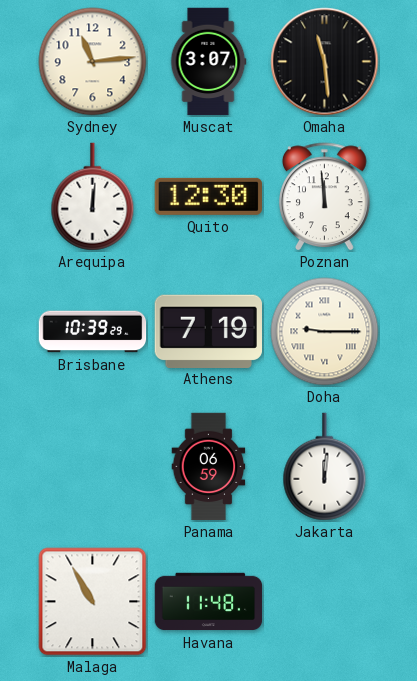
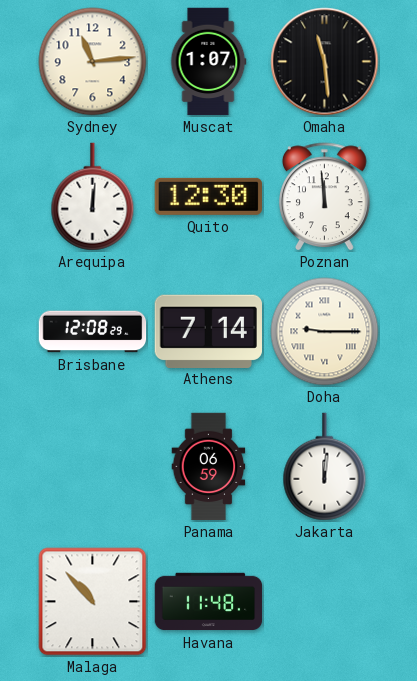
Muscat: 3:07 -> 1:07 (208, 62)
Brisbane: 10:39 -> 12:08 (93, 332)
Athens: 7:19 -> 7:14 (208, 331)
Malaga: 10:55 -> 10:53 (93, 602)
